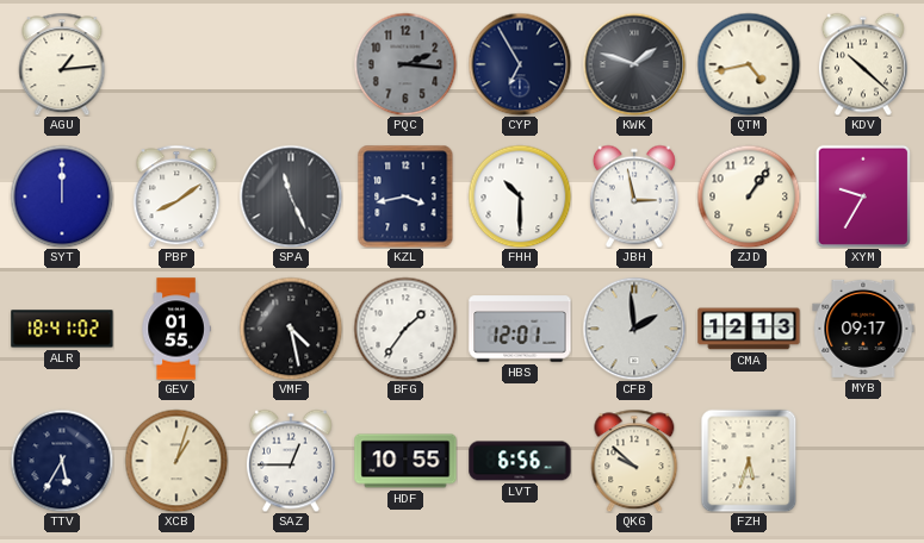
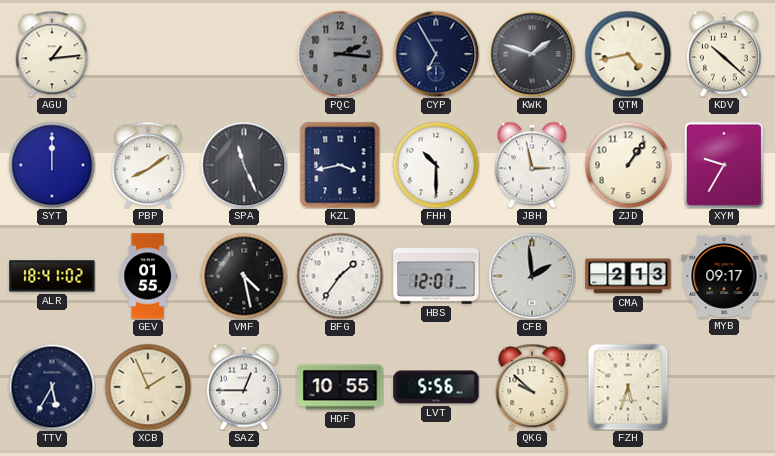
CMA: 12:13 -> 2:13 (628, 276)
XCB: 1:03 -> 1:56 (148, 387)
LVT: 6:56 -> 5:56 (436, 387)
